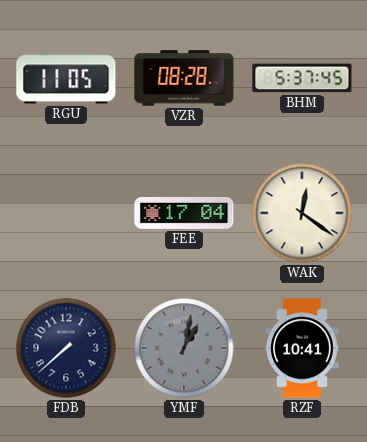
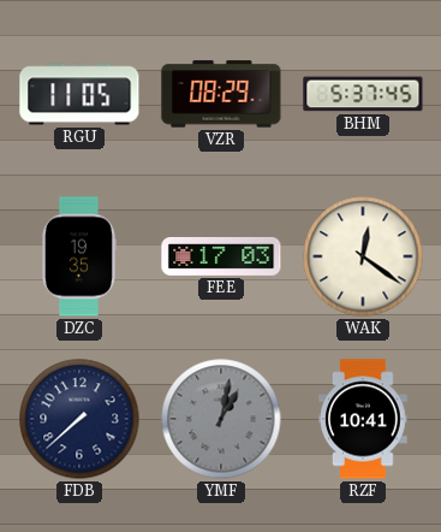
VZR: 08:28 -> 08:29 (221, 94)
DZC: none -> 19:35 (78, 256)
FEE: 17:04 -> 17:03 (221, 256)
